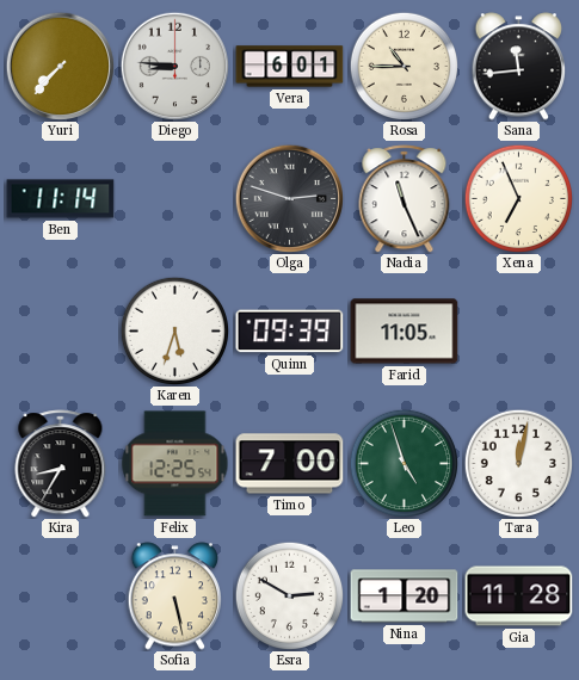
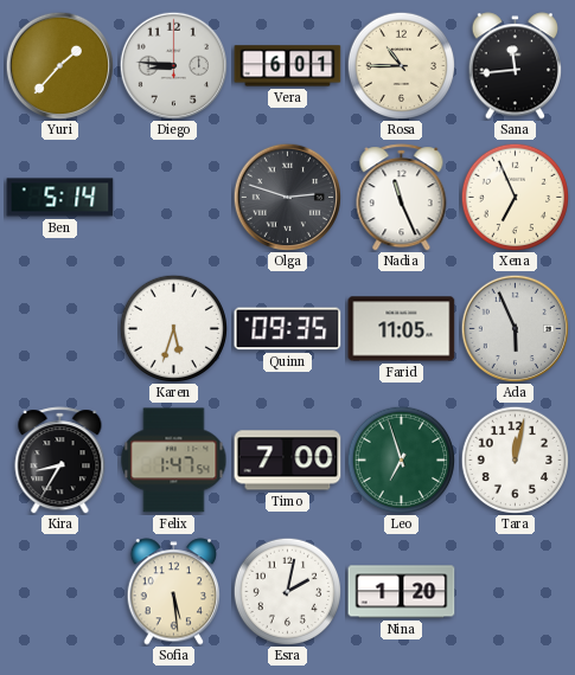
Yuri: 7:37 -> 1:37 (59, 65)
Ben: 11:14 -> 5:14 (60, 198)
Quinn: 09:39 -> 09:35 (288, 329)
Ada: none -> 5:56 (515, 328)
Felix: 12:25 -> 1:47 (174, 461)
Leo: 4:57 -> 6:57 (401, 459)
Sofia: 5:28 -> 5:29 (174, 592)
Esra: 2:50 -> 2:02 (287, 591)
Gia: 11:28 -> none (519, 596)
